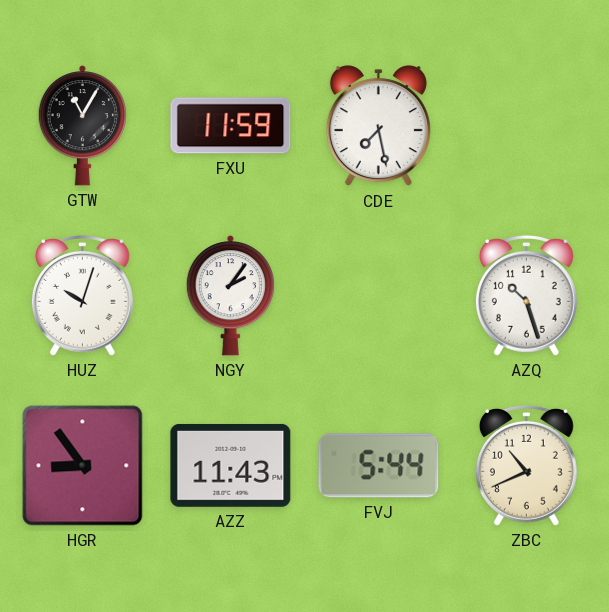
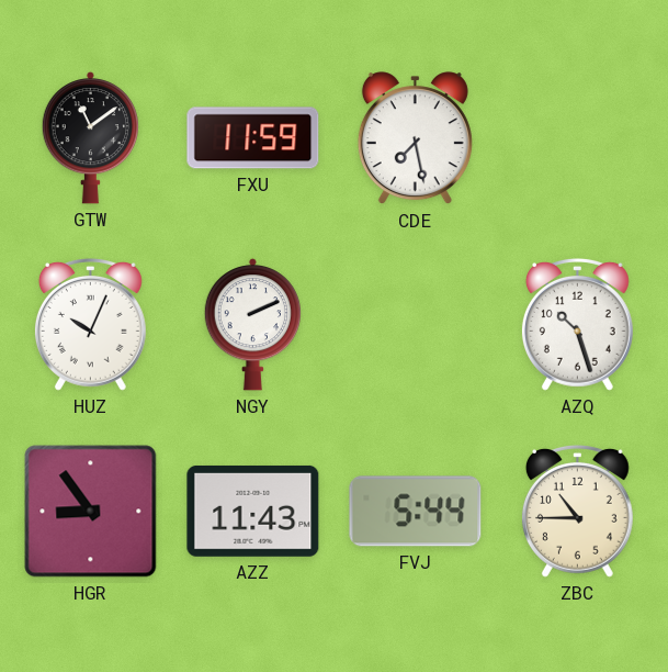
GTW: 11:05 -> 11:09 (90, 138)
HUZ: 10:03 -> 10:04 (90, 325)
NGY: 2:06 -> 2:11 (252, 325)
ZBC: 10:41 -> 10:45 (577, 512)
